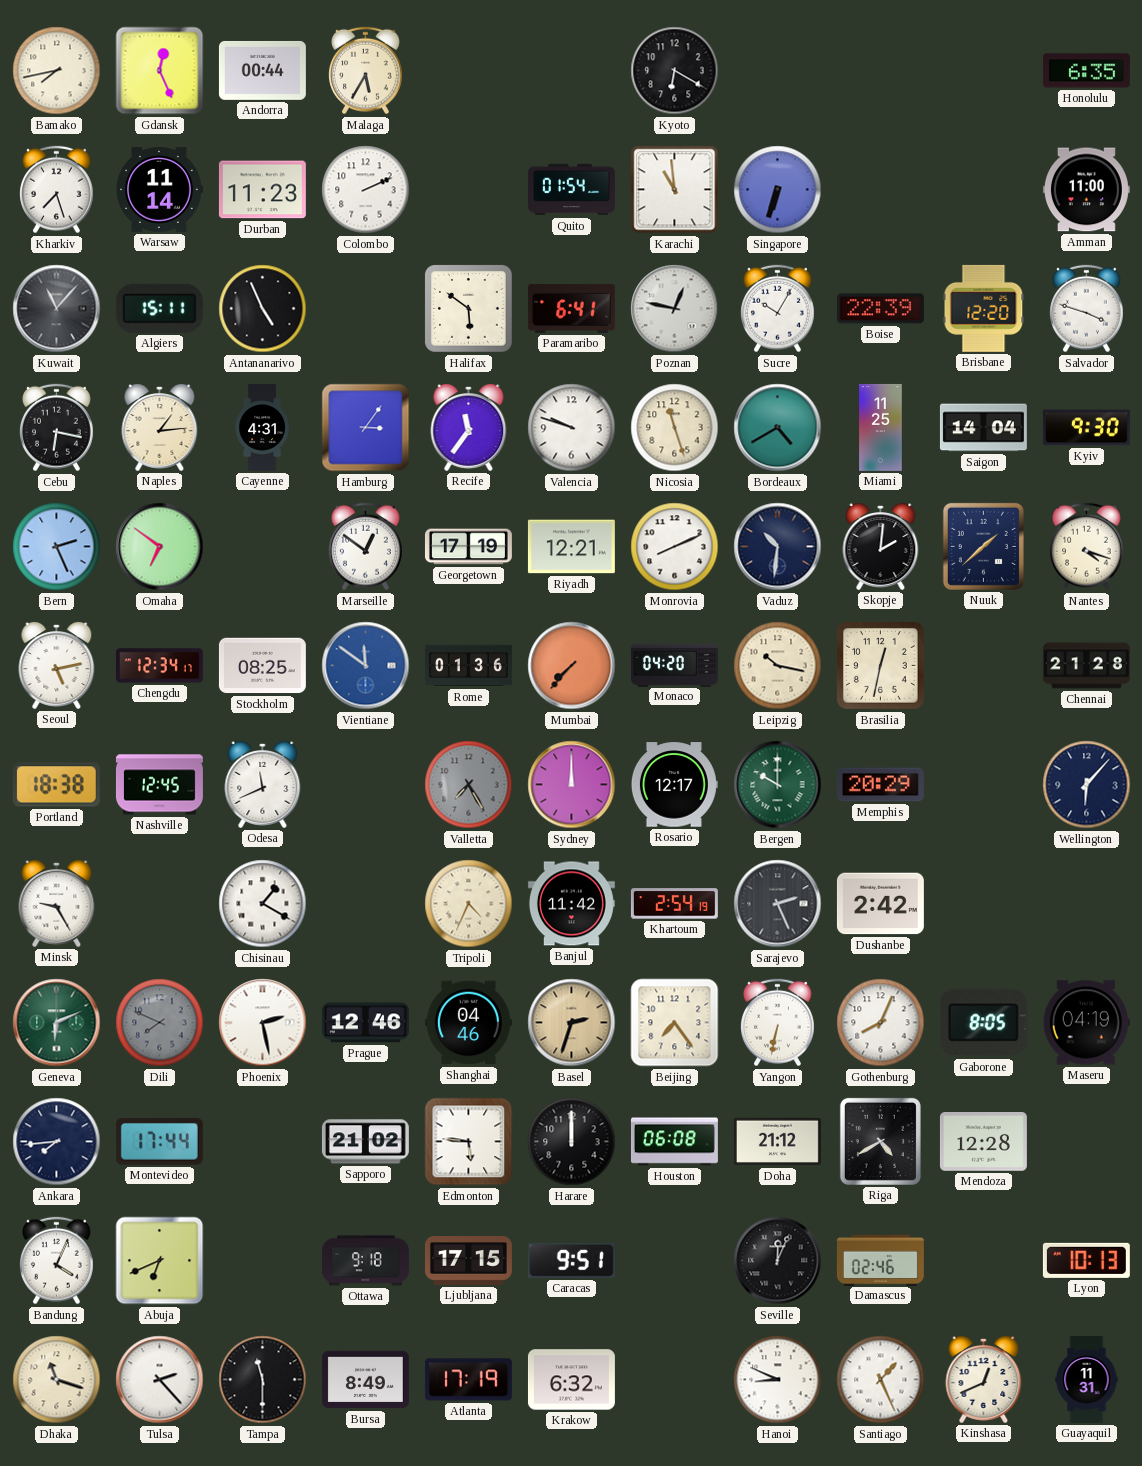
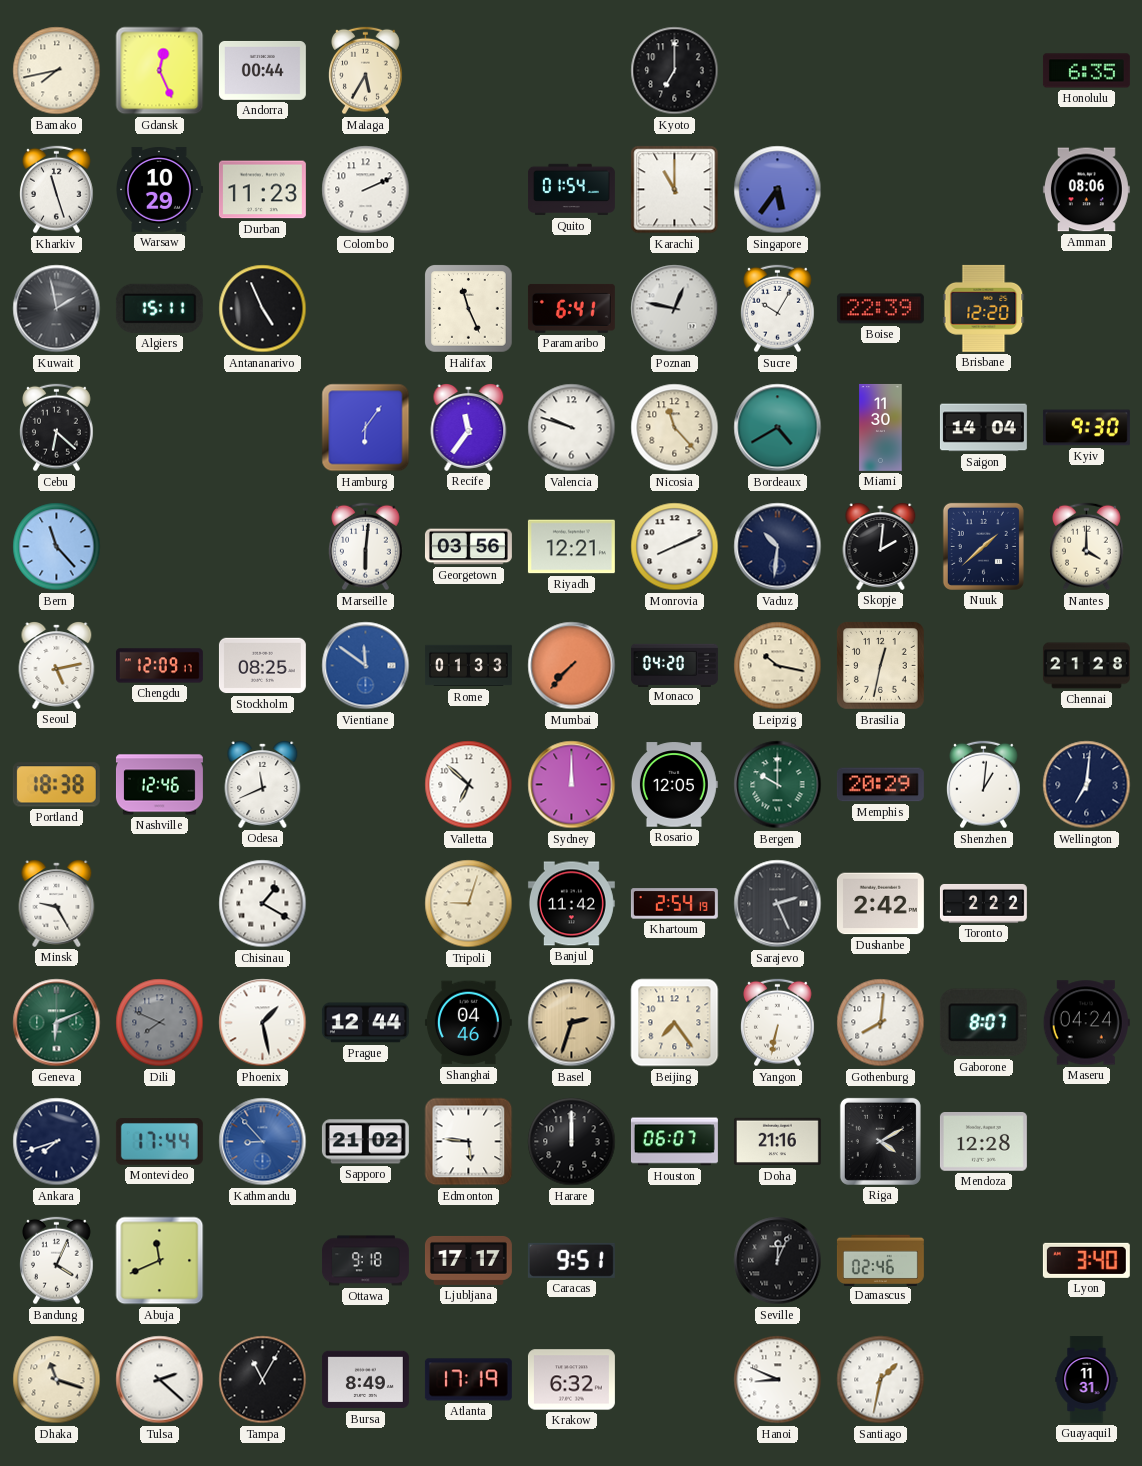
Kyoto: 6:20 -> 7:00 (675, 71)
Kharkiv: 7:27 -> 11:27 (57, 190)
Warsaw: 11:14 -> 10:29 (160, 190)
Karachi: 10:59 -> 11:00 (675, 190)
Singapore: 6:33 -> 5:36 (778, 190)
Amman: 11:00 -> 08:06 (1086, 190)
Kuwait: 11:07 -> 1:58 (57, 309)
Halifax: 5:51 -> 11:26 (469, 309)
Salvador: 3:48 -> none (1087, 309)
Cebu: 6:17 -> 6:22 (57, 428)
Naples: 1:14 -> none (160, 427)
Cayenne: 4:31 -> none (262, 427)
Hamburg: 3:06 -> 6:06 (366, 428)
Nicosia: 11:27 -> 11:23 (675, 428)
Miami: 11:25 -> 11:30 (881, 427)
Bern: 2:26 -> 11:23 (57, 547)
Omaha: 6:51 -> none (160, 547)
Marseille: 12:51 -> 6:01 (366, 547)
Georgetown: 17:19 -> 03:56 (468, 547)
Nantes: 4:18 -> 4:00 (1087, 547)
Chengdu: 12:34 -> 12:09 (159, 666)
Rome: 01:36 -> 01:33 (468, 666)
Nashville: 12:45 -> 12:46 (159, 785)
Valletta: 7:25 -> 6:52 (469, 785)
Valletta dial: grey -> white (469, 785)
Rosario: 12:17 -> 12:05 (674, 785)
Shenzhen: none -> 1:01 (984, 785)
Wellington: 6:07 -> 7:01 (1087, 785)
Tripoli: 4:34 -> 9:03 (469, 904)
Toronto: none -> 2:22 (983, 903)
Phoenix: 2:28 -> 1:28 (263, 1023)
Prague: 12:46 -> 12:44 (365, 1023)
Gothenburg: 8:04 -> 8:01 (881, 1023)
Gaborone: 8:05 -> 8:07 (983, 1023)
Maseru: 04:19 -> 04:24 (1086, 1023)
Ankara: 7:44 -> 7:42 (57, 1142)
Kathmandu: none -> 8:53 (263, 1142)
Houston: 06:08 -> 06:07 (674, 1142)
Doha: 21:12 -> 21:16 (777, 1142)
Riga: 4:40 -> 4:10 (880, 1141)
Abuja: 6:41 -> 11:41 (160, 1261)
Ljubljana: 17:15 -> 17:17 (468, 1260)
Lyon: 10:13 -> 3:40 (1086, 1260)
Tulsa: 2:23 -> 2:22 (160, 1380)
Tampa: 11:30 -> 11:05 (263, 1380)
Santiago: 1:26 -> 1:32 (881, 1380)
Kinshasa: 12:41 -> none (984, 1379)
